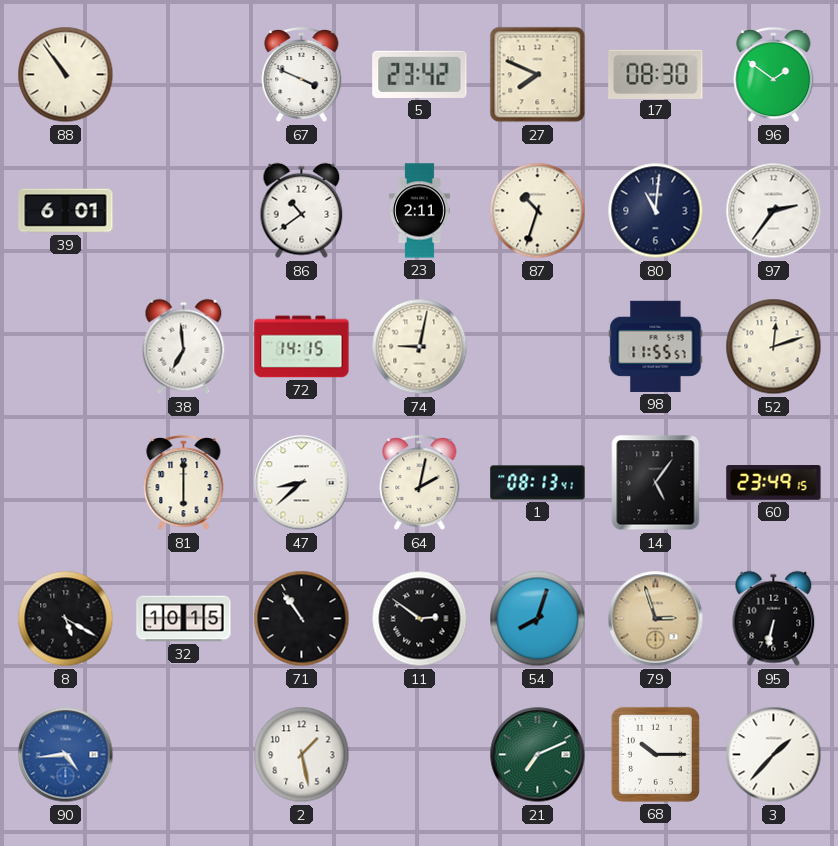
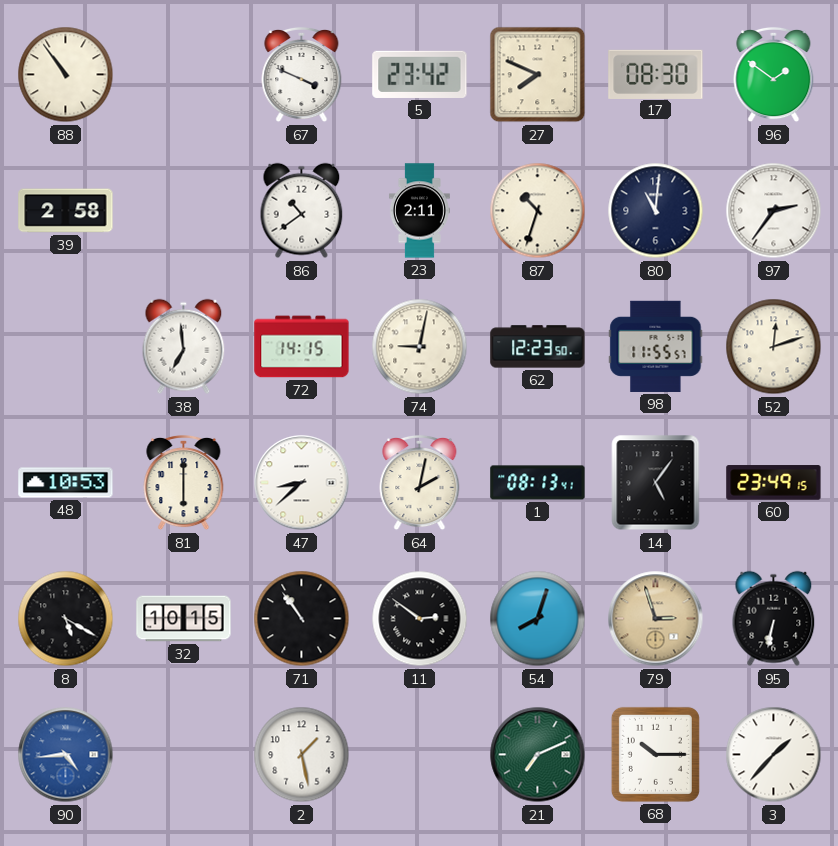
39: 6:01 -> 2:58 (66, 211)
62: none -> 12:23 (538, 347)
48: none -> 10:53 (66, 483)
